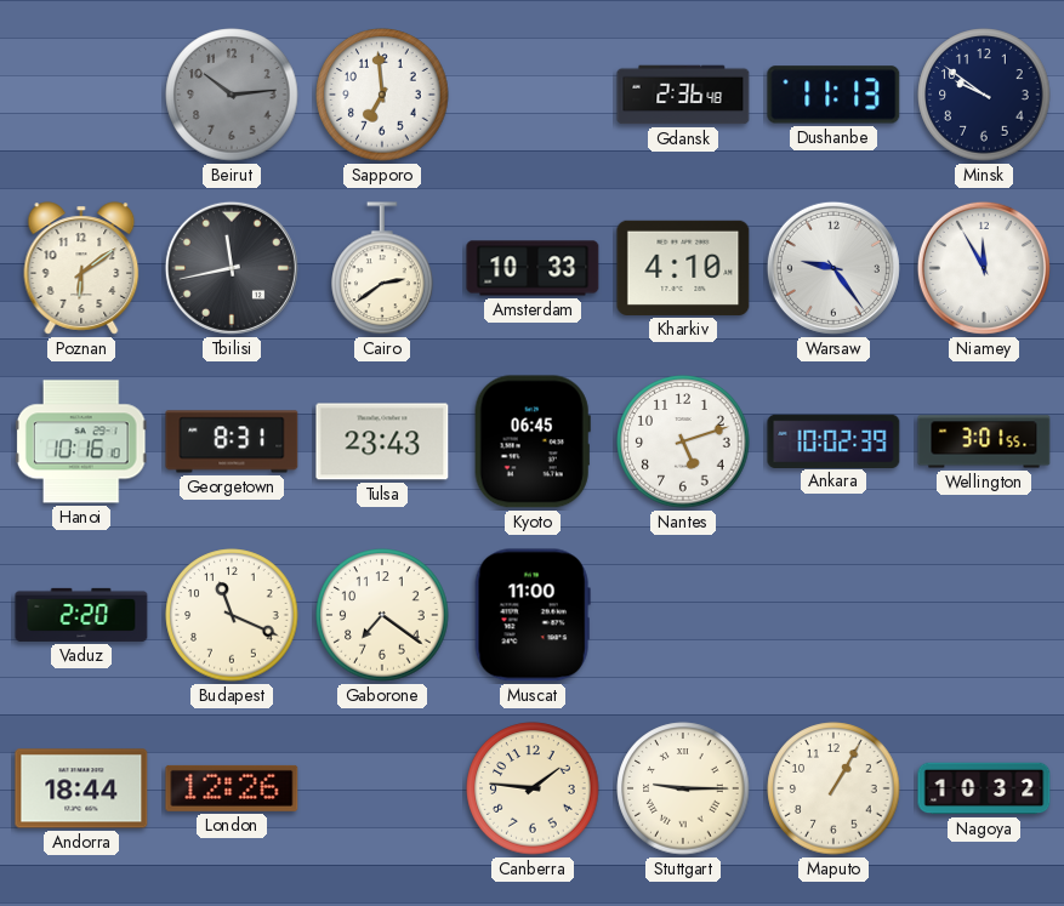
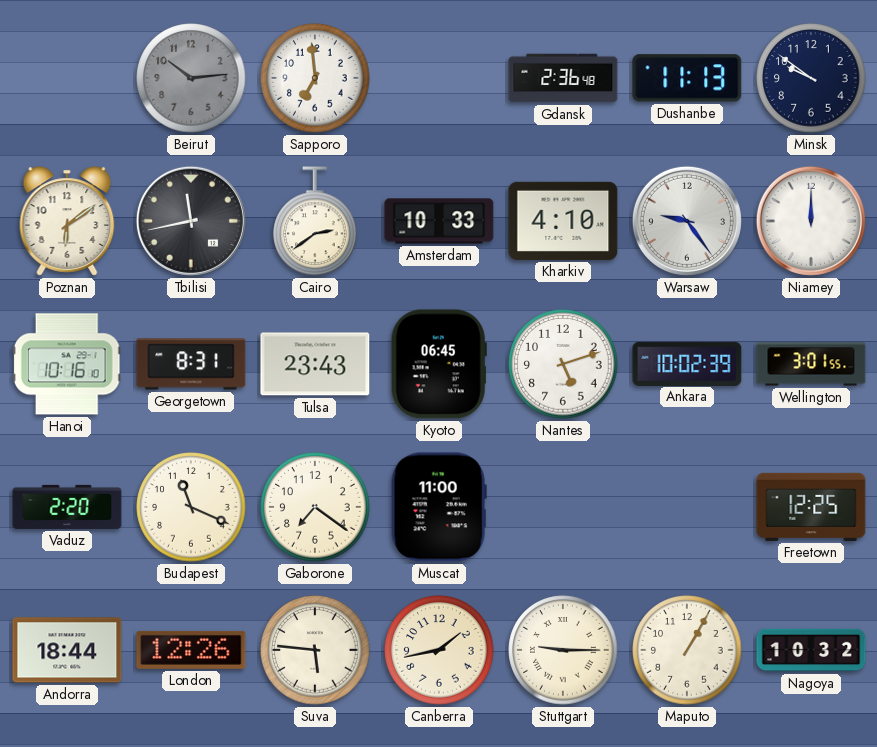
Niamey: 11:55 -> 12:00 (811, 221)
Freetown: none -> 12:25 (811, 507)
Suva: none -> 5:46 (315, 650)
Canberra: 1:46 -> 1:43 (439, 650)
